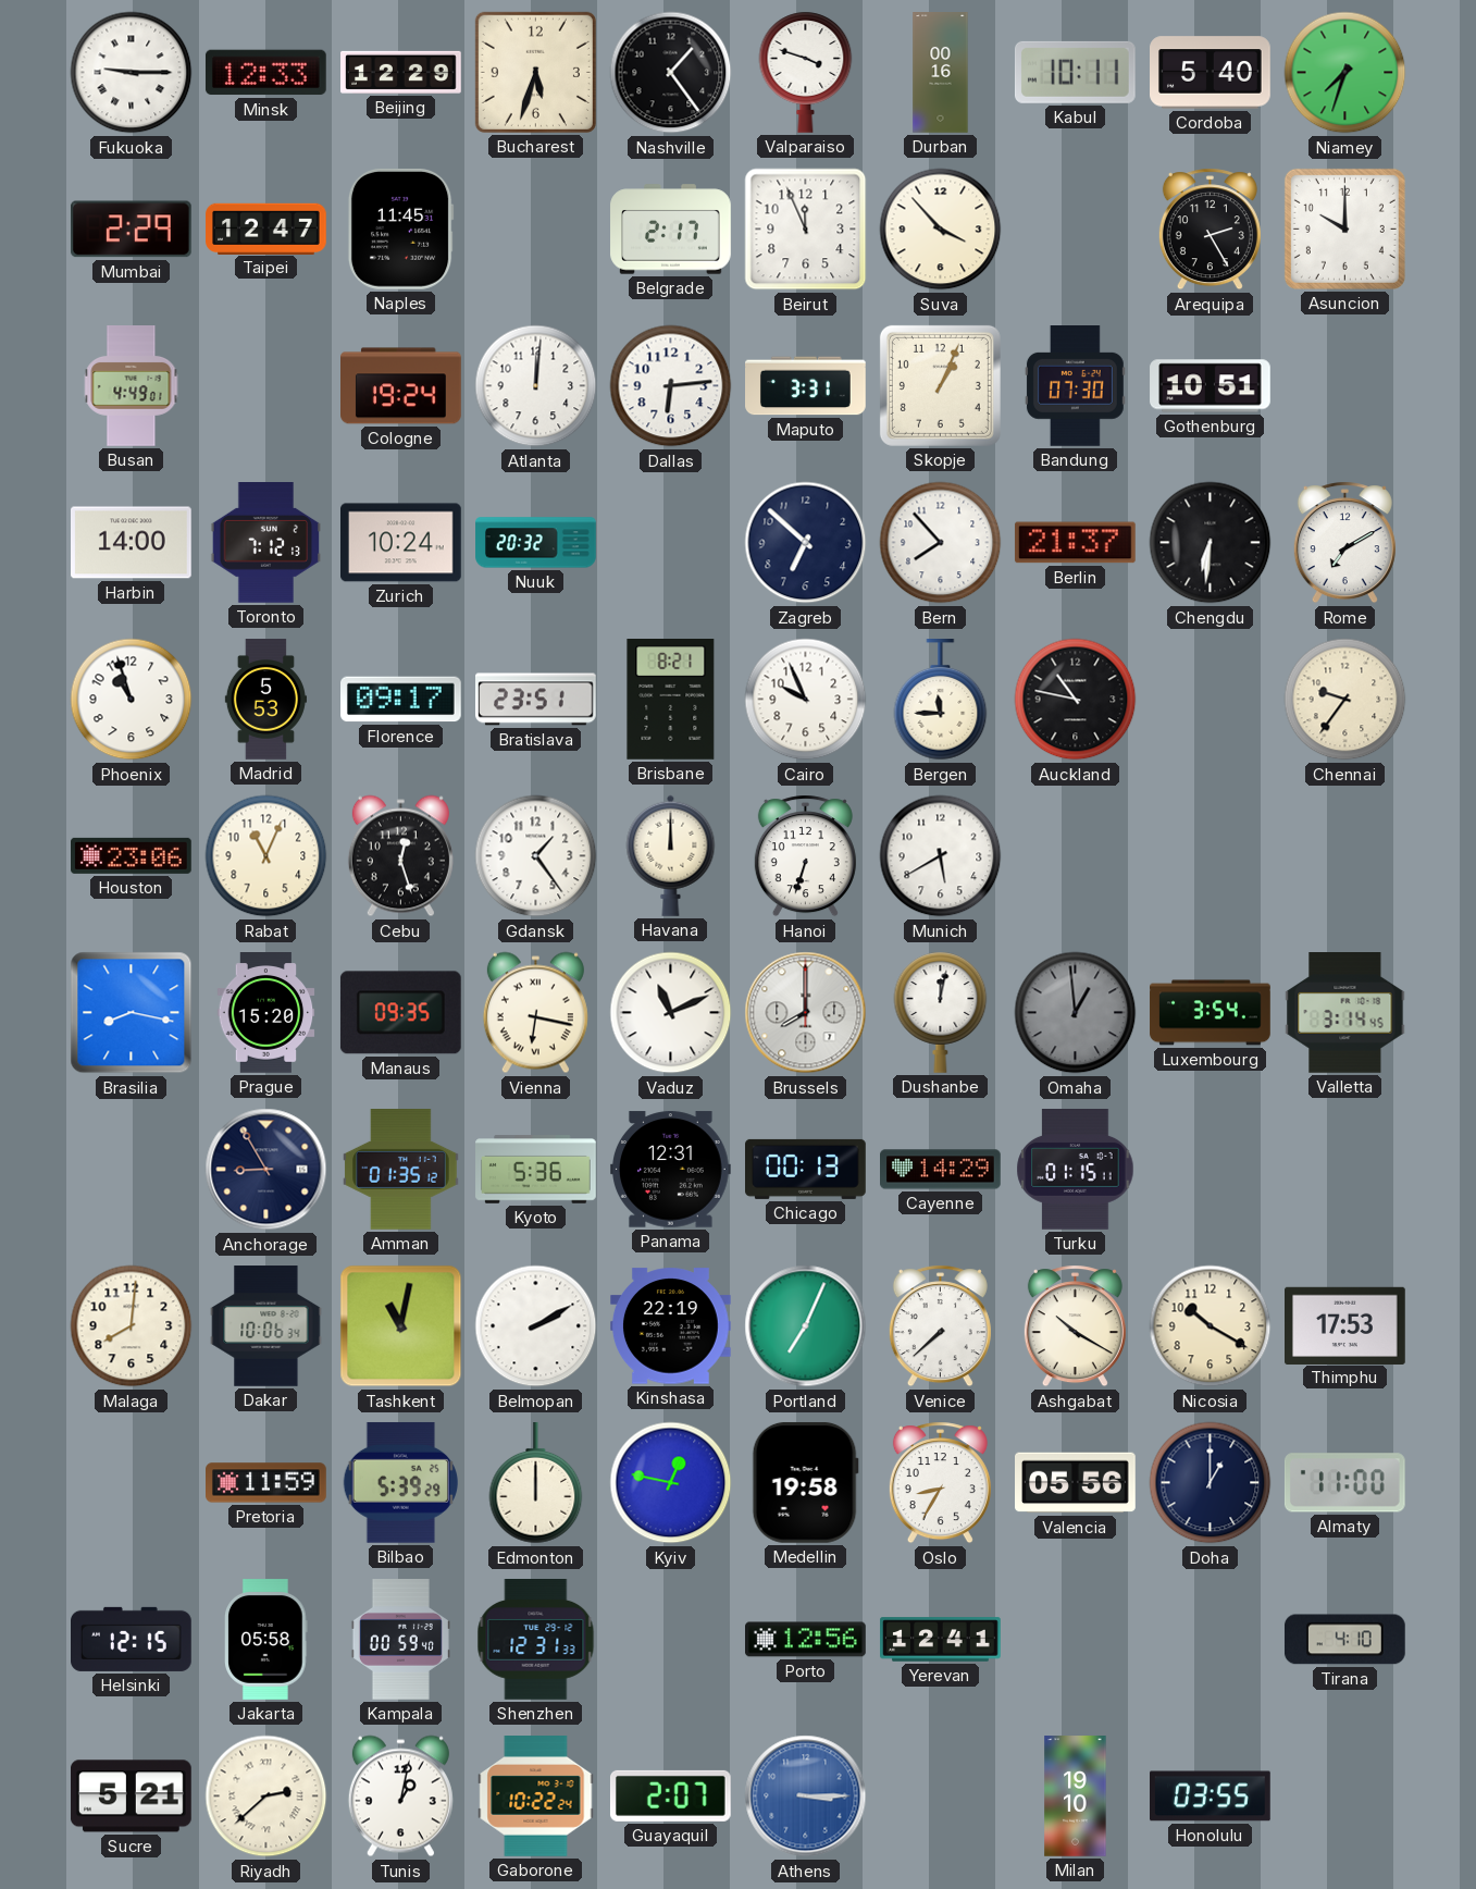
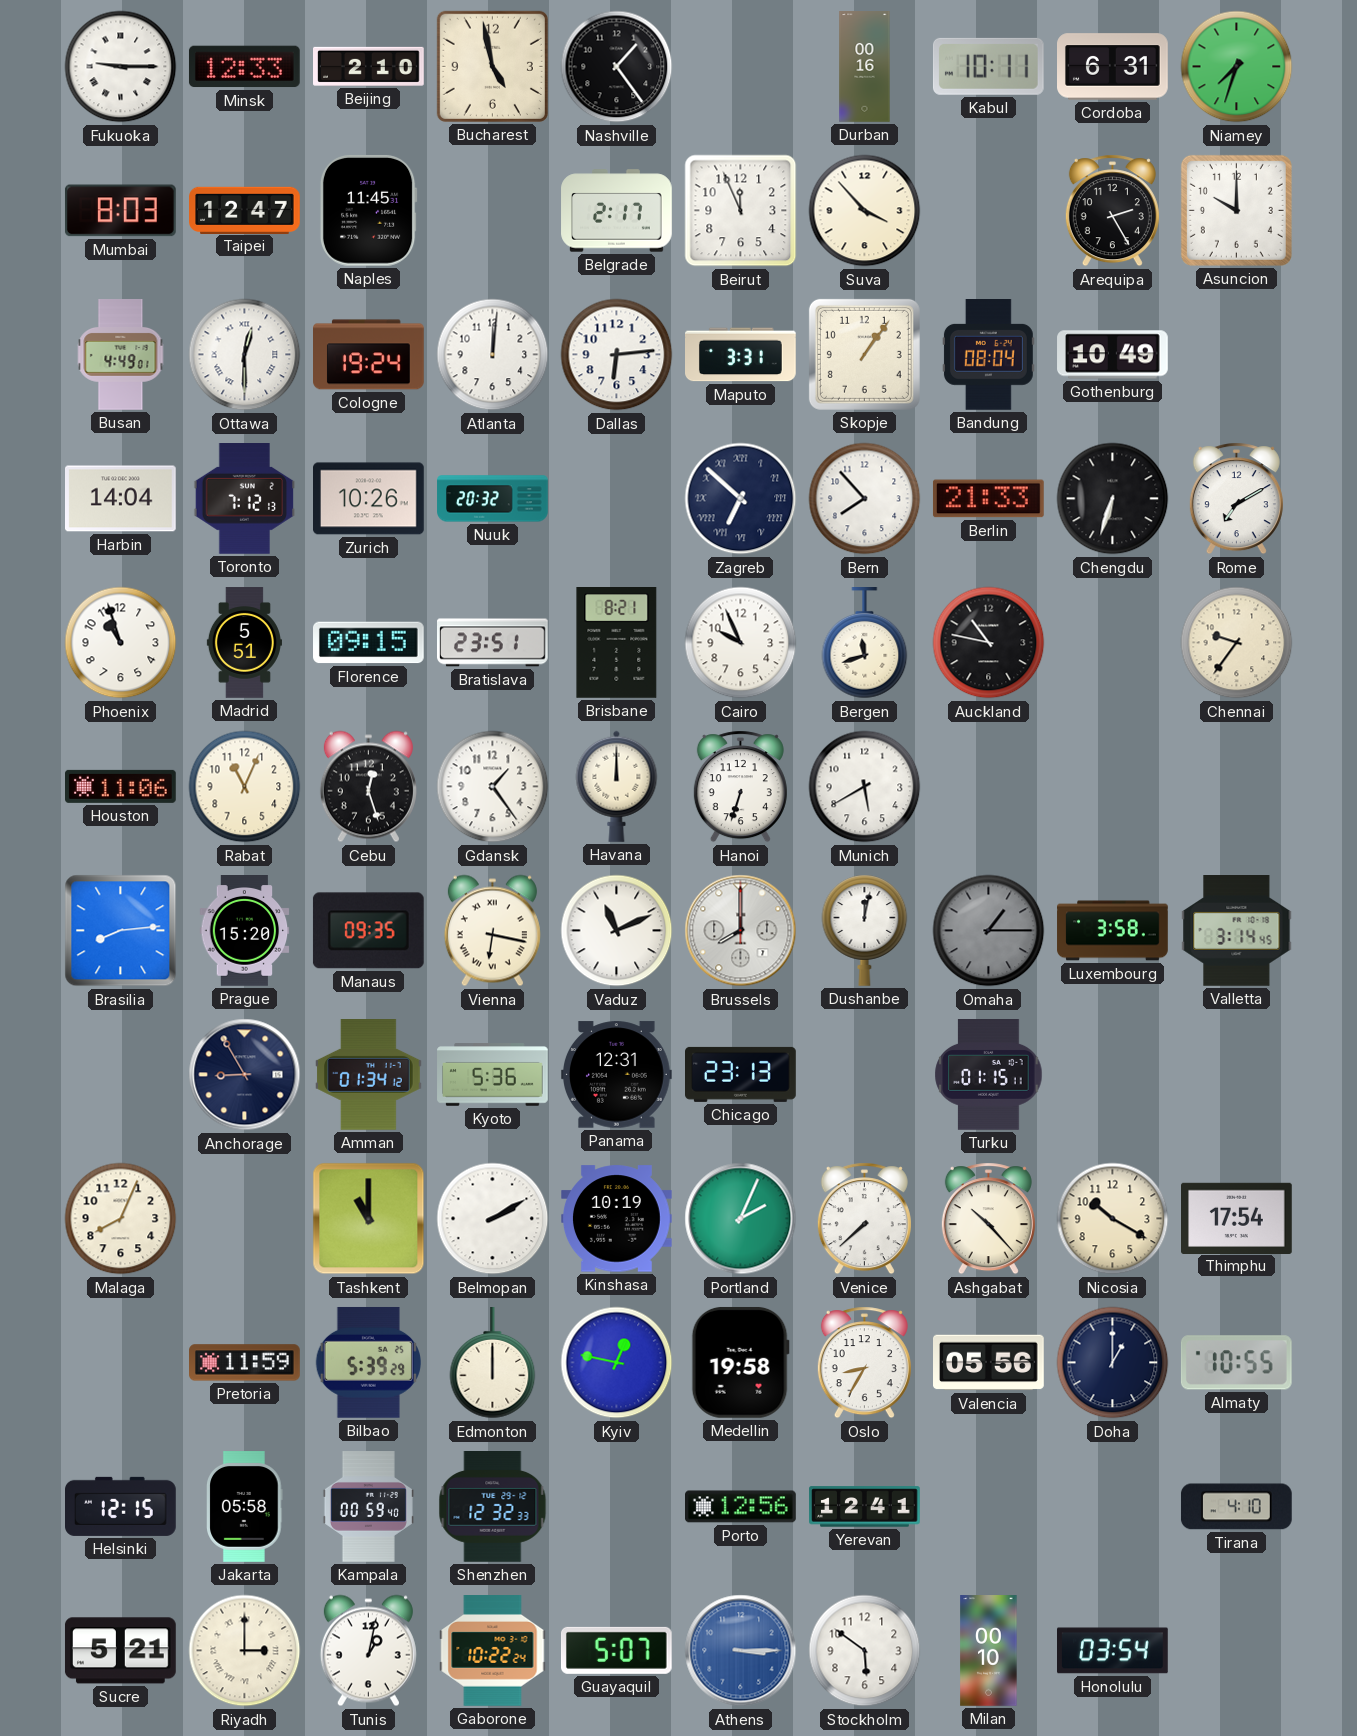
Beijing: 12:29 -> 2:10 (369, 66)
Bucharest: 5:33 -> 4:58 (492, 66)
Valparaiso: 3:48 -> none (806, 72)
Cordoba: 5:40 -> 6:31 (1113, 67)
Mumbai: 2:29 -> 8:03 (120, 211)
Ottawa: none -> 12:30 (245, 355)
Skopje: 1:04 -> 1:06 (864, 354)
Bandung: 07:30 -> 08:04 (988, 355)
Gothenburg: 10:51 -> 10:49 (1113, 355)
Harbin: 14:00 -> 14:04 (121, 499)
Zurich: 10:24 -> 10:26 (369, 499)
Zagreb numerals: Arabic -> Roman (741, 499)
Berlin: 21:37 -> 21:33 (988, 499)
Chengdu: 6:31 -> 6:33 (1113, 499)
Madrid: 5:53 -> 5:51 (244, 643)
Florence: 09:17 -> 09:15 (369, 643)
Bergen: 11:45 -> 11:42 (865, 644)
Houston: 23:06 -> 11:06 (121, 786)
Brasilia: 8:17 -> 8:14 (121, 931)
Omaha: 12:59 -> 1:15 (989, 931)
Luxembourg: 3:54 -> 3:58 (1113, 931)
Amman: 01:35 -> 01:34 (369, 1075)
Chicago: 00:13 -> 23:13 (741, 1074)
Cayenne: 14:29 -> none (941, 1170)
Malaga: 8:01 -> 8:04 (121, 1219)
Dakar: 10:06 -> none (266, 1326)
Tashkent: 11:02 -> 11:00 (369, 1219)
Kinshasa: 22:19 -> 10:19 (617, 1219)
Portland: 7:04 -> 2:04 (741, 1219)
Ashgabat: 10:20 -> 10:23 (988, 1219)
Thimphu: 17:53 -> 17:54 (1237, 1218)
Almaty: 11:00 -> 10:55 (1236, 1363)
Shenzhen: 12:31 -> 12:32 (493, 1507)
Riyadh: 2:38 -> 3:00 (245, 1651)
Guayaquil: 2:07 -> 5:07 (616, 1650)
Stockholm: none -> 5:51 (865, 1651)
Milan: 19:10 -> 00:10 (989, 1651)
Honolulu: 03:55 -> 03:54 (1113, 1651)
